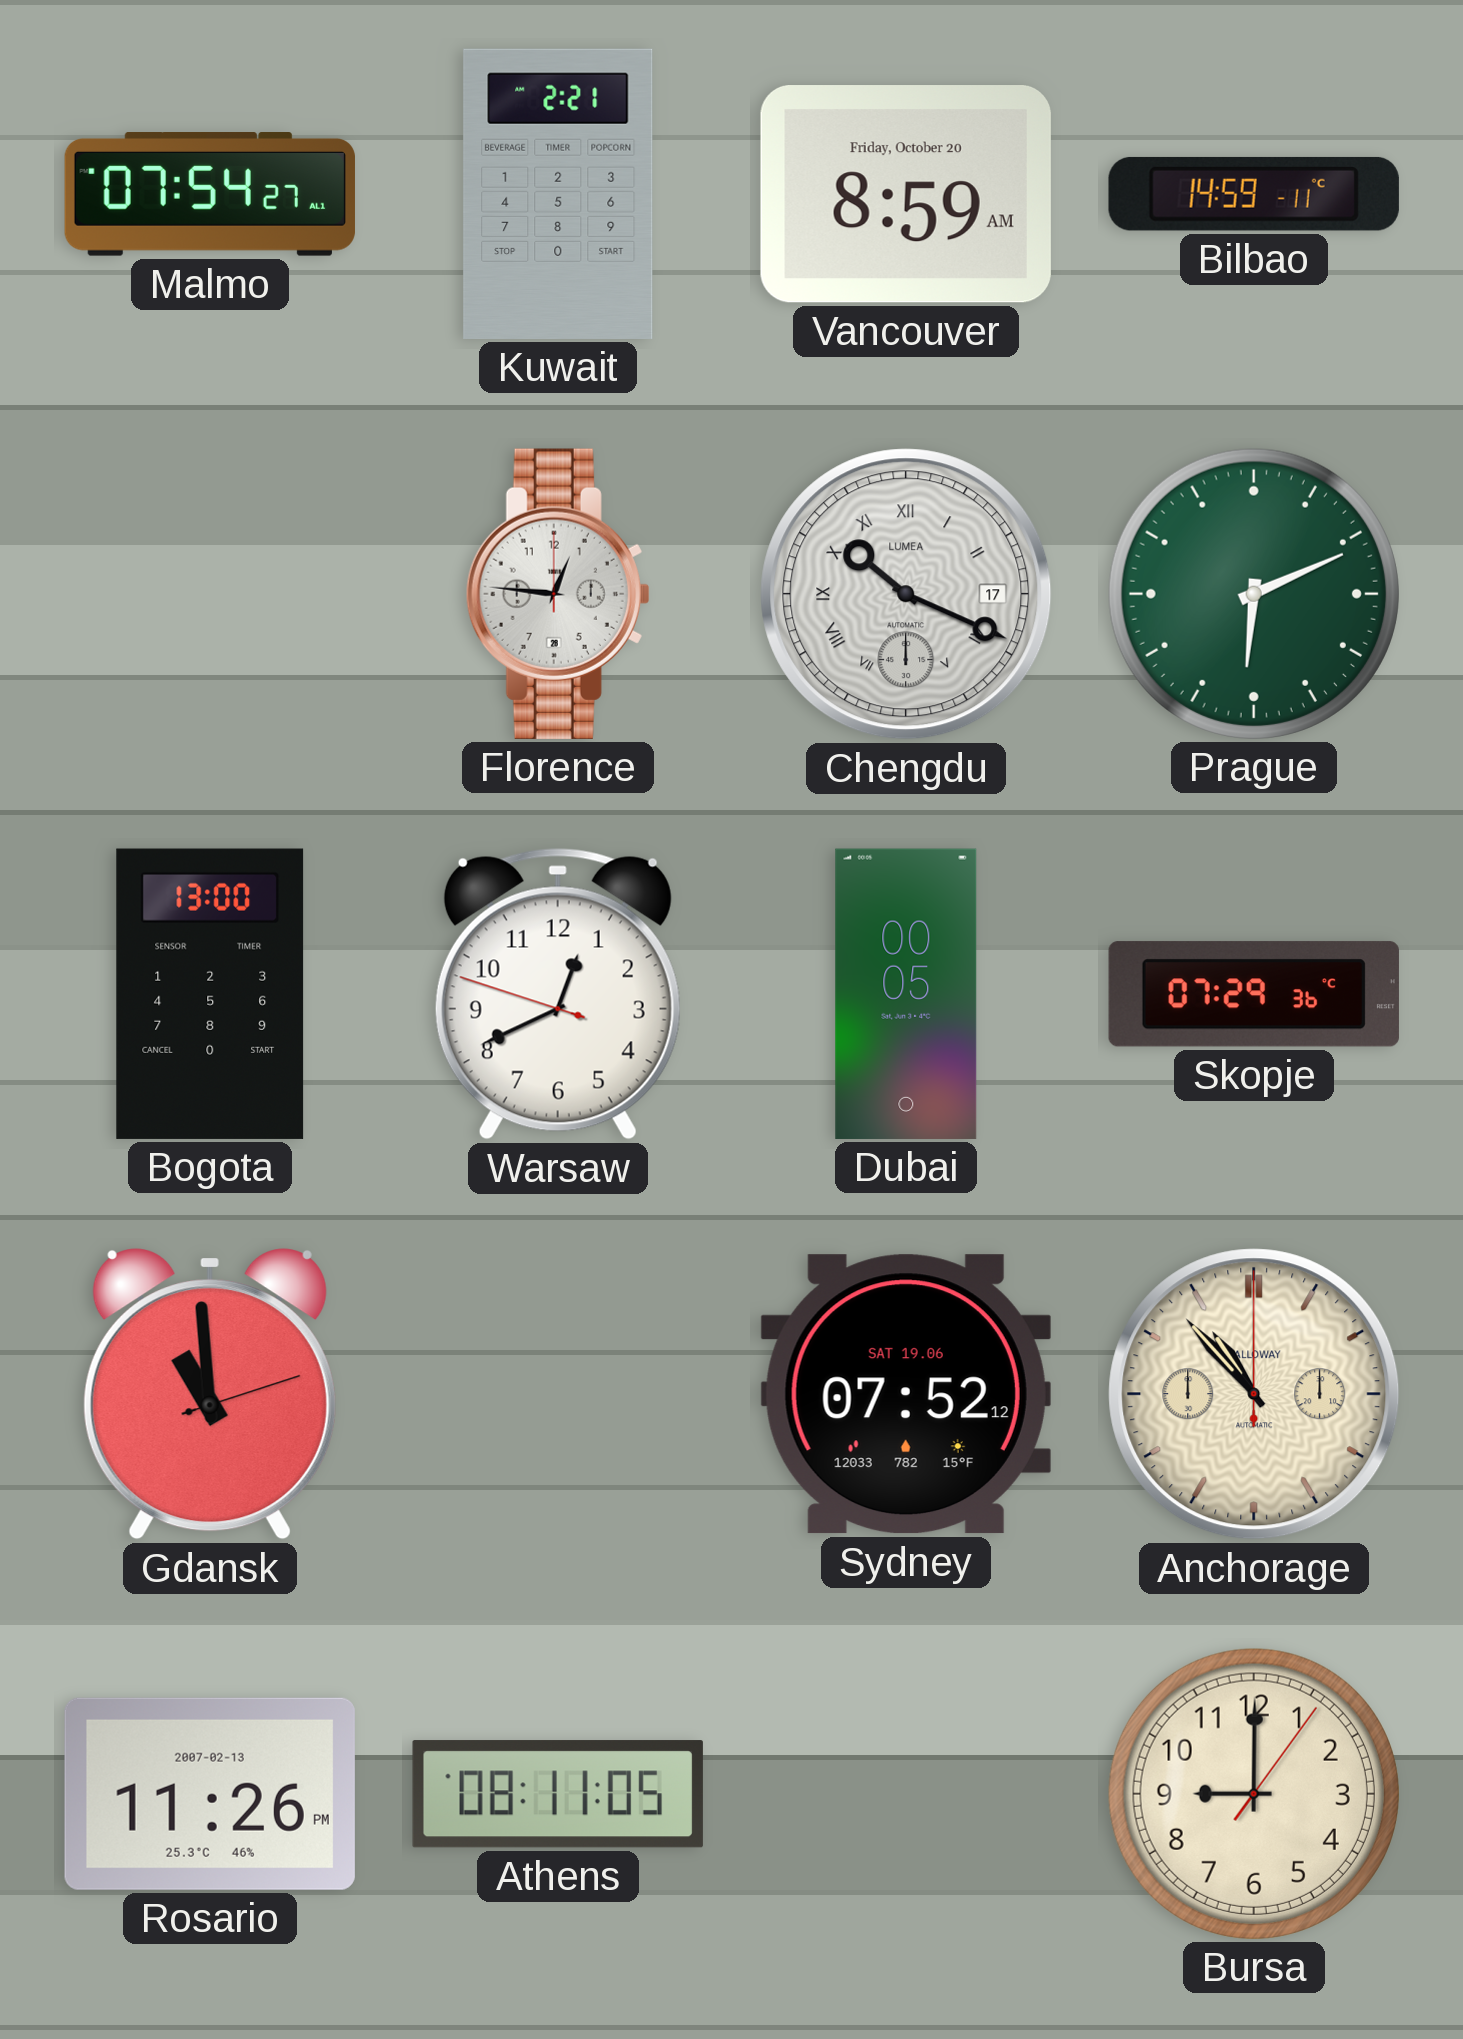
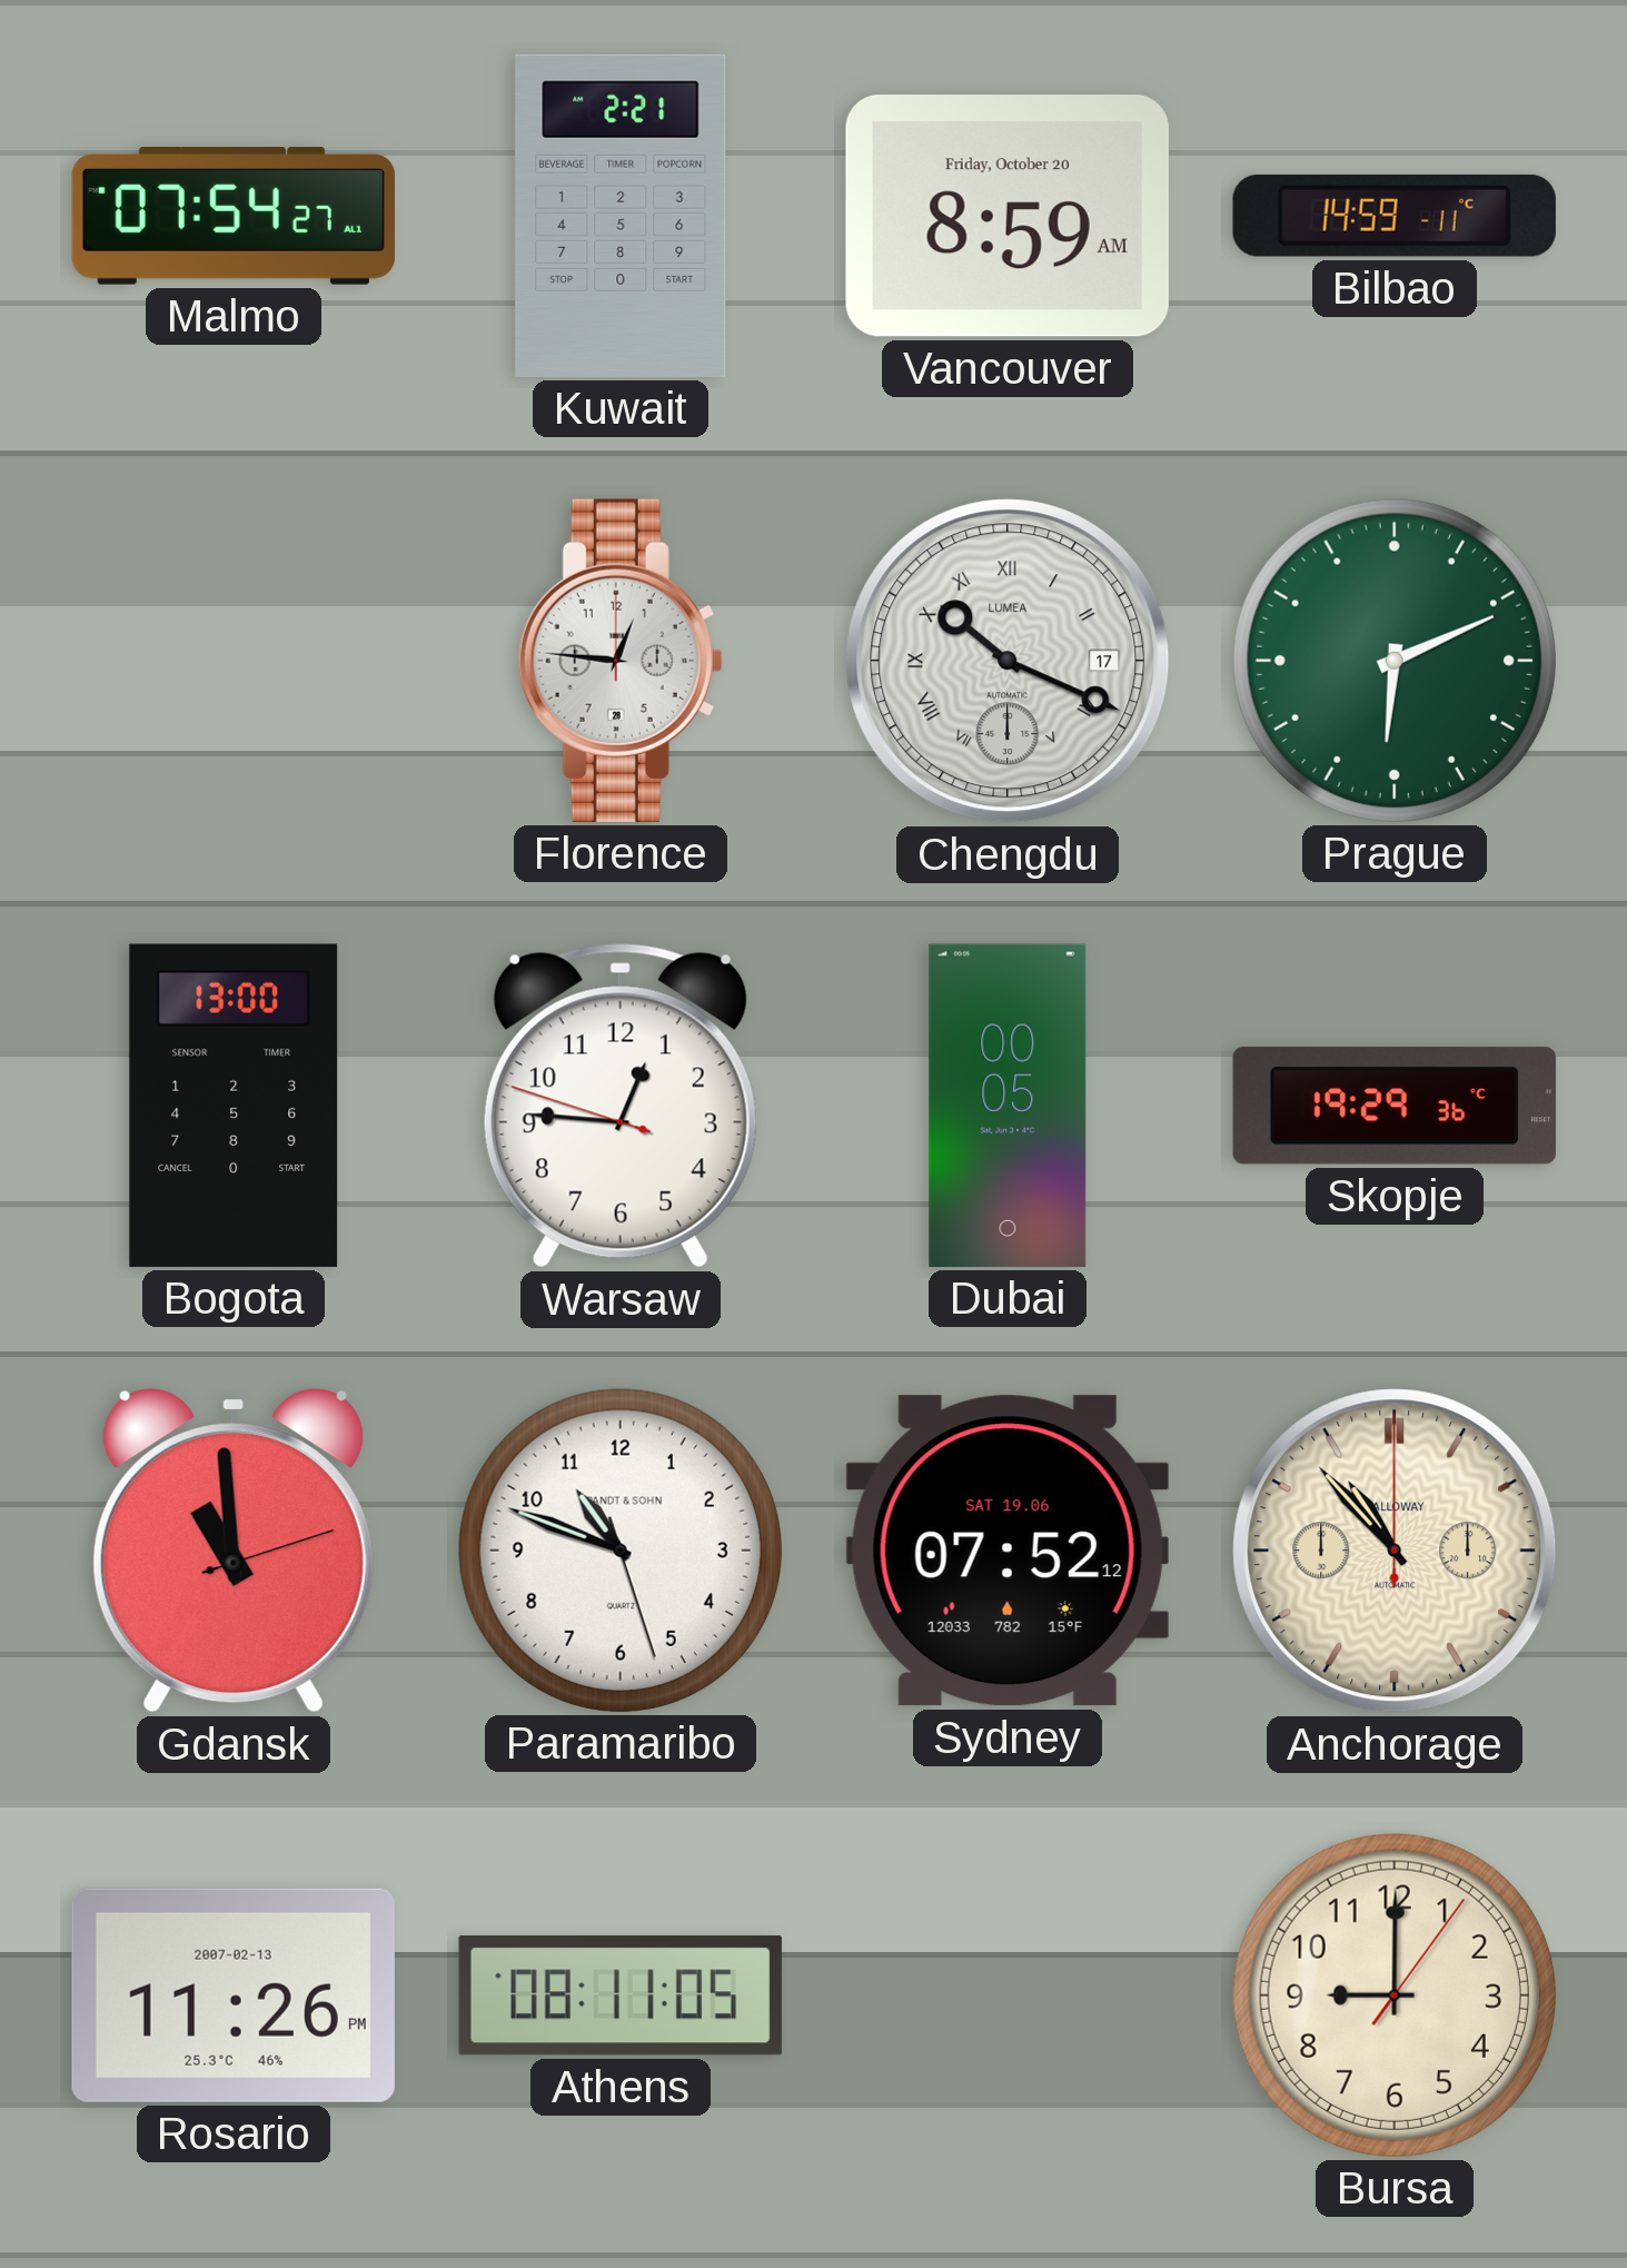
Warsaw: 12:40 -> 12:45 (621, 1106)
Skopje: 07:29 -> 19:29 (1395, 1106)
Paramaribo: none -> 10:48 (621, 1551)
